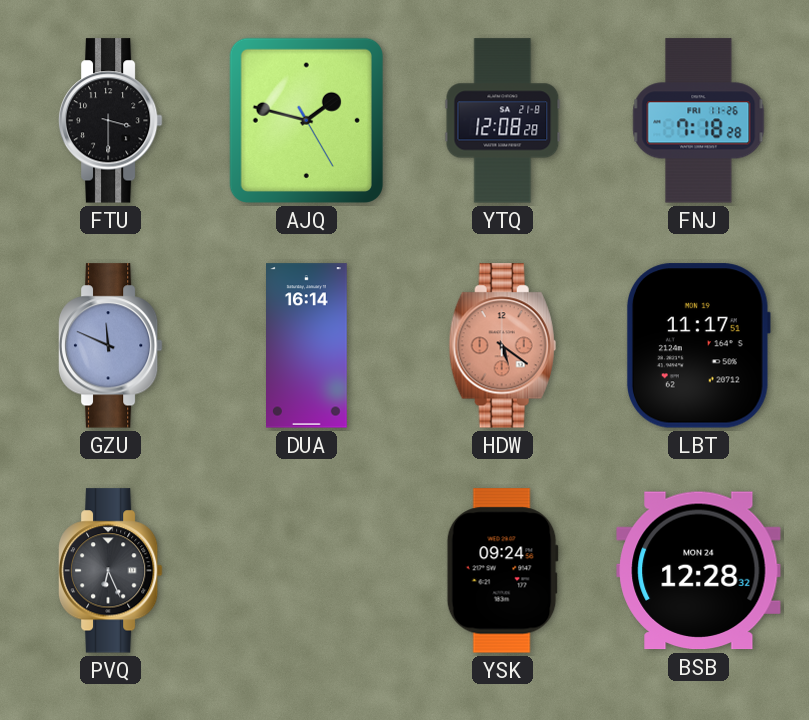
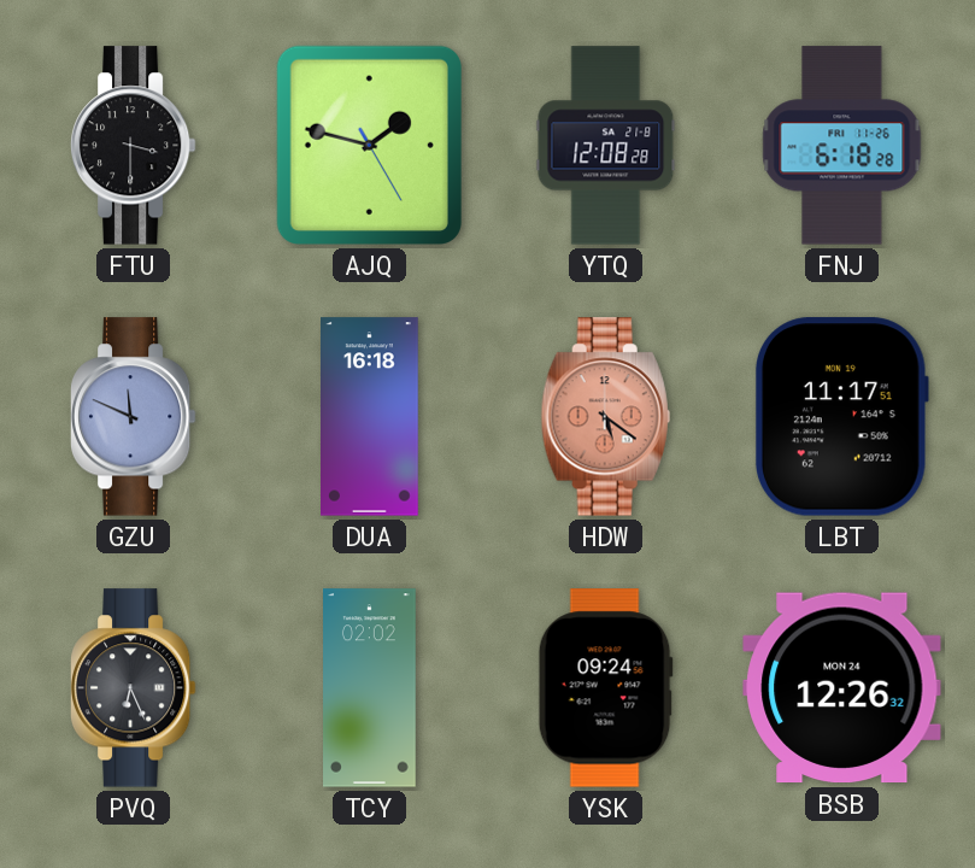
FNJ: 7:18 -> 6:18 (842, 146)
DUA: 16:14 -> 16:18 (370, 417)
TCY: none -> 02:02 (370, 688)
BSB: 12:28 -> 12:26 (842, 688)
